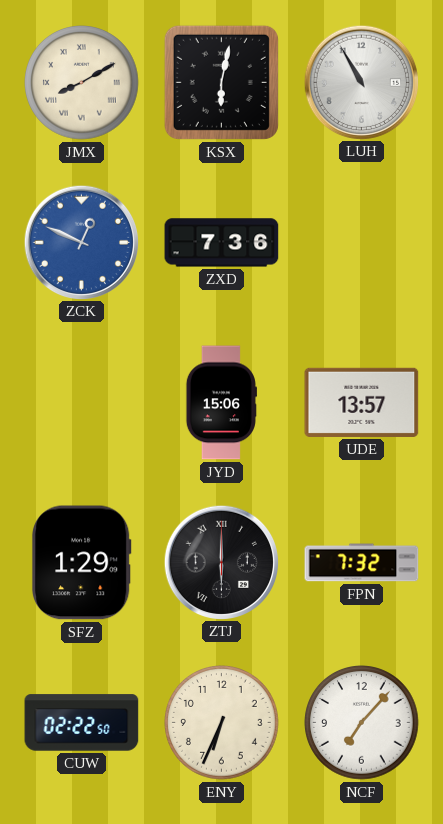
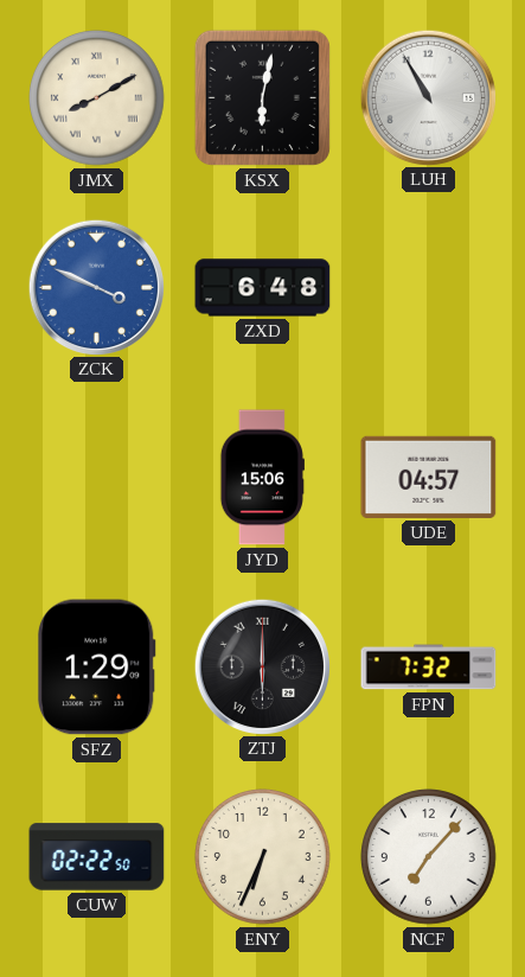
ZCK: 12:49 -> 3:49 (96, 287)
ZXD: 7:36 -> 6:48 (263, 288)
UDE: 13:57 -> 04:57 (429, 477)
